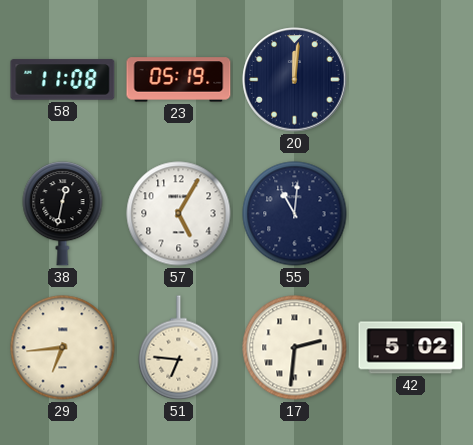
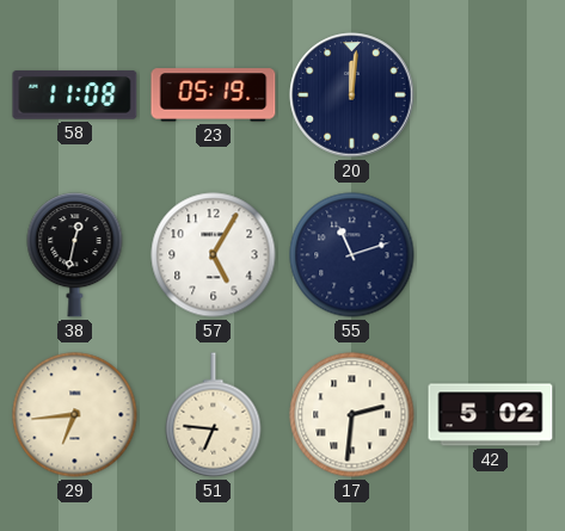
55: 11:01 -> 11:12 (352, 255)
